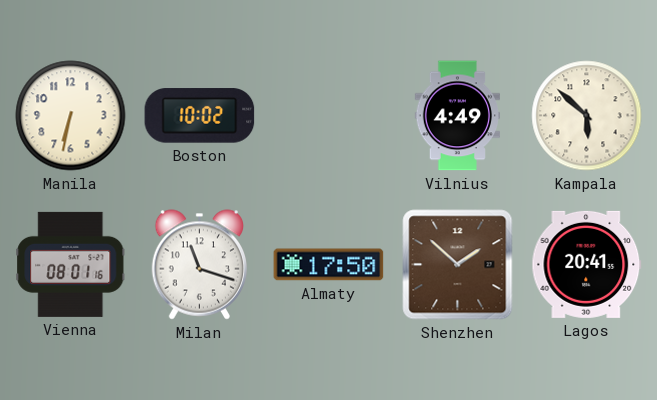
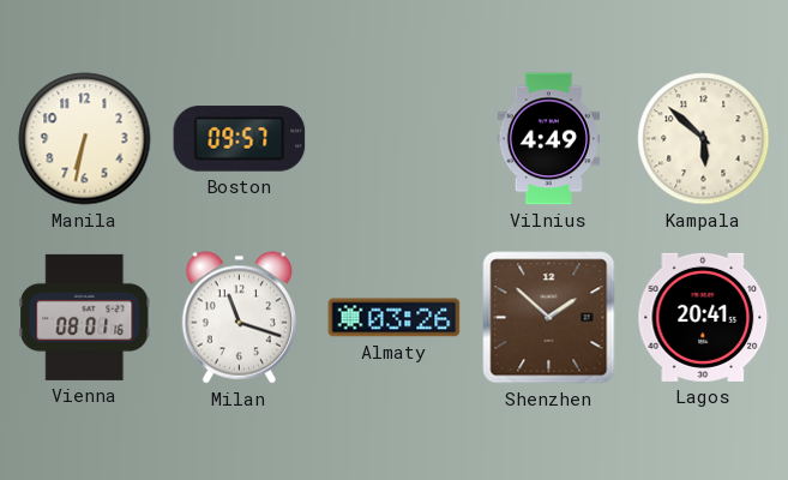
Boston: 10:02 -> 09:57 (240, 139)
Almaty: 17:50 -> 03:26 (395, 318)
